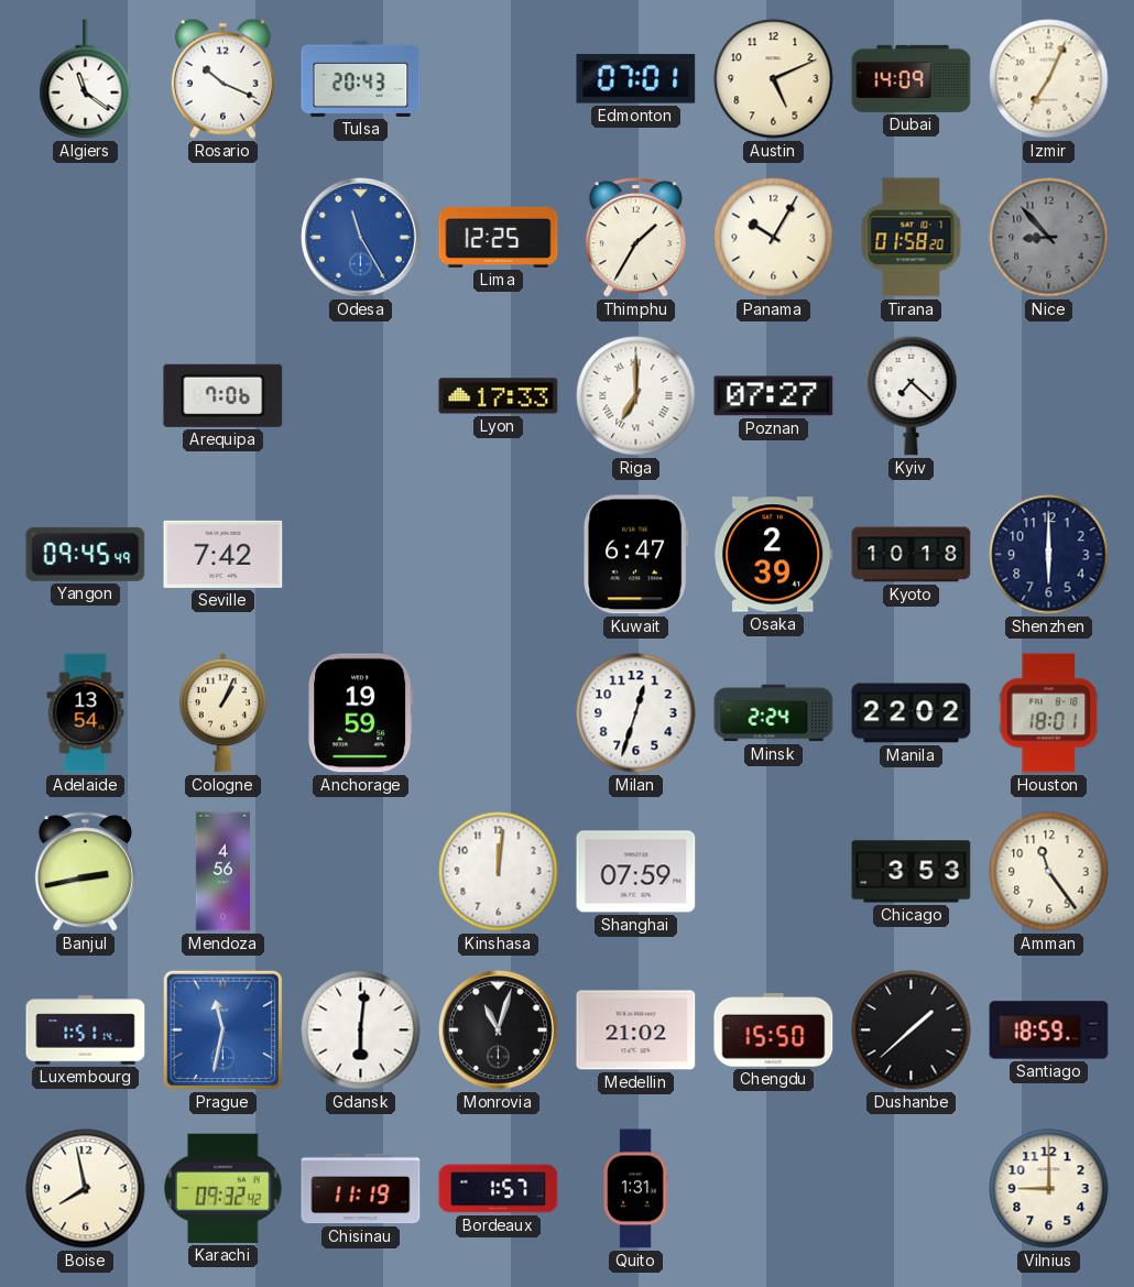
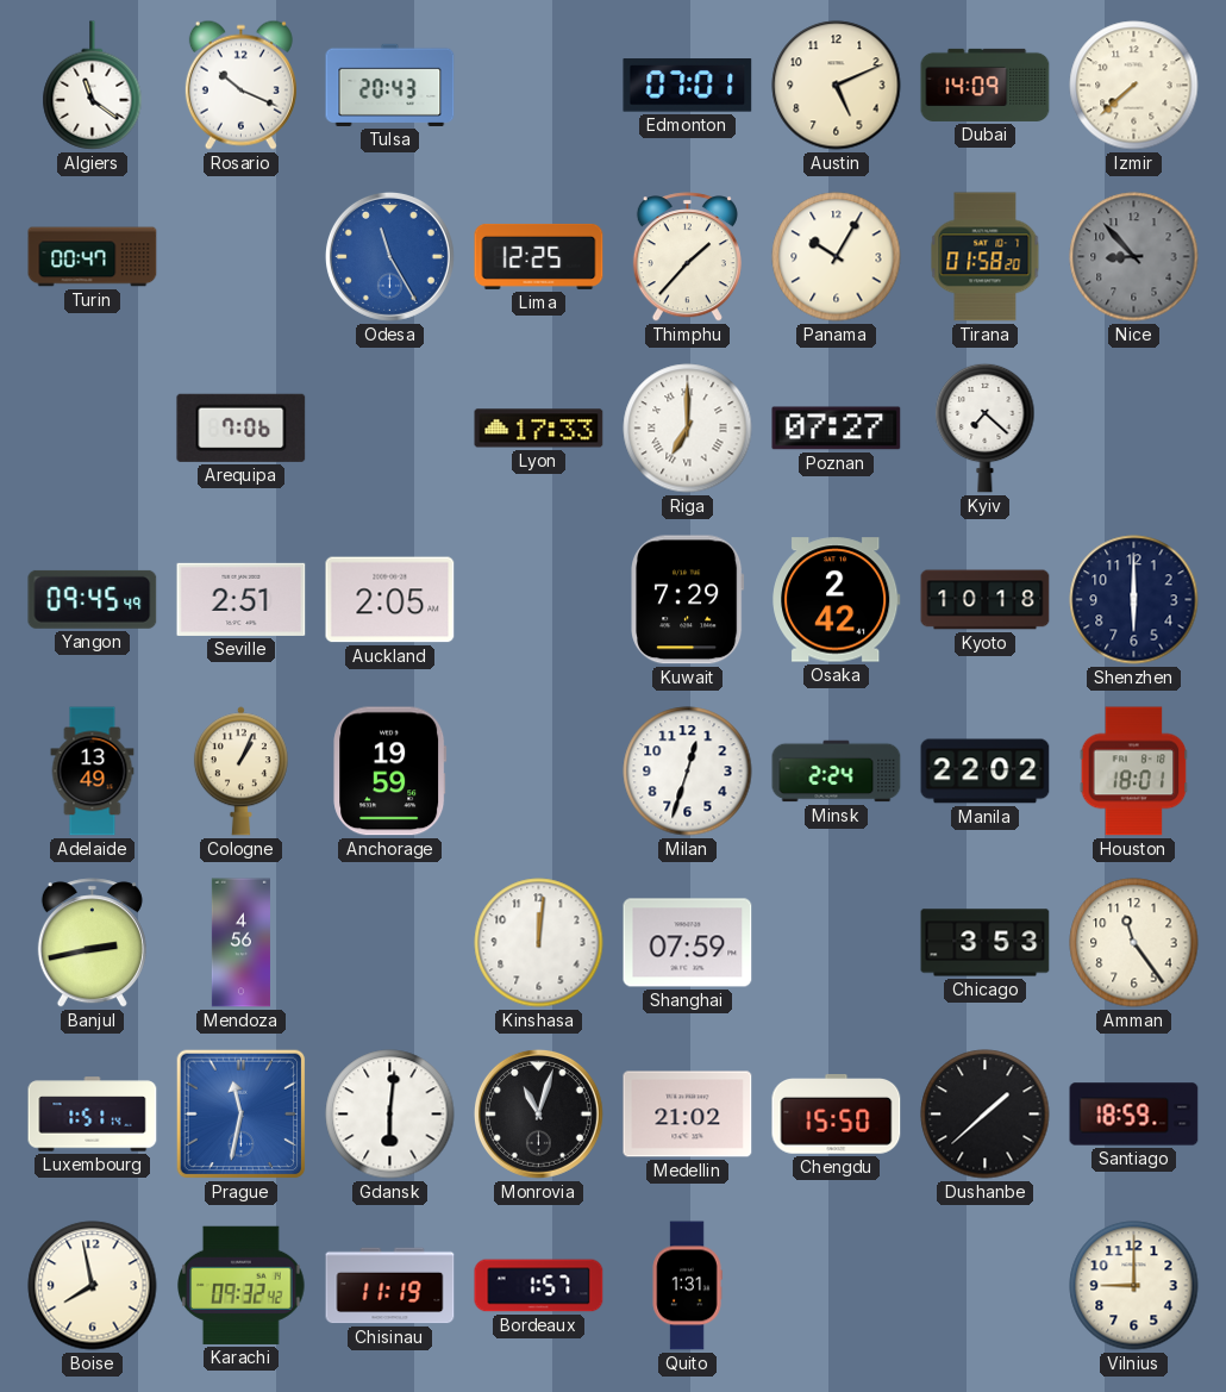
Izmir: 7:04 -> 7:38 (1134, 86)
Turin: none -> 00:47 (93, 257)
Thimphu: 1:35 -> 1:37 (687, 257)
Seville: 7:42 -> 2:51 (242, 599)
Auckland: none -> 2:05 (390, 600)
Kuwait: 6:47 -> 7:29 (688, 600)
Osaka: 2:39 -> 2:42 (837, 600)
Adelaide: 13:54 -> 13:49 (93, 772)
